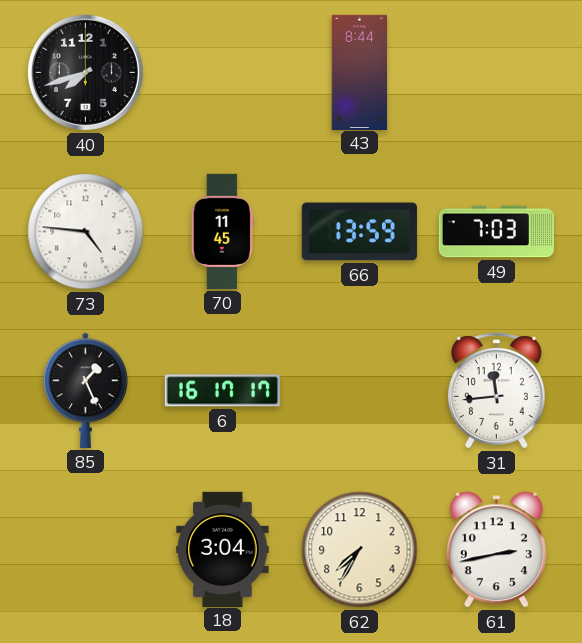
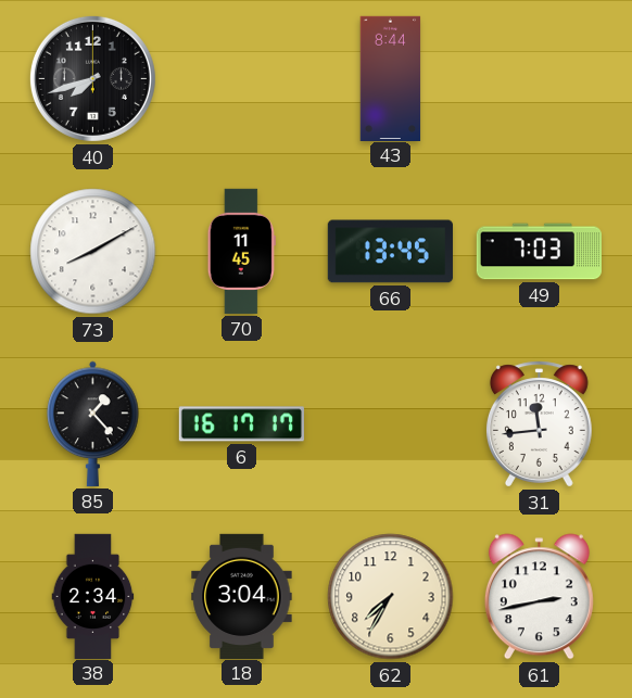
73: 4:46 -> 8:10 (93, 252)
66: 13:59 -> 13:45 (390, 252)
85: 1:26 -> 1:23 (93, 423)
38: none -> 2:34 (93, 596)
